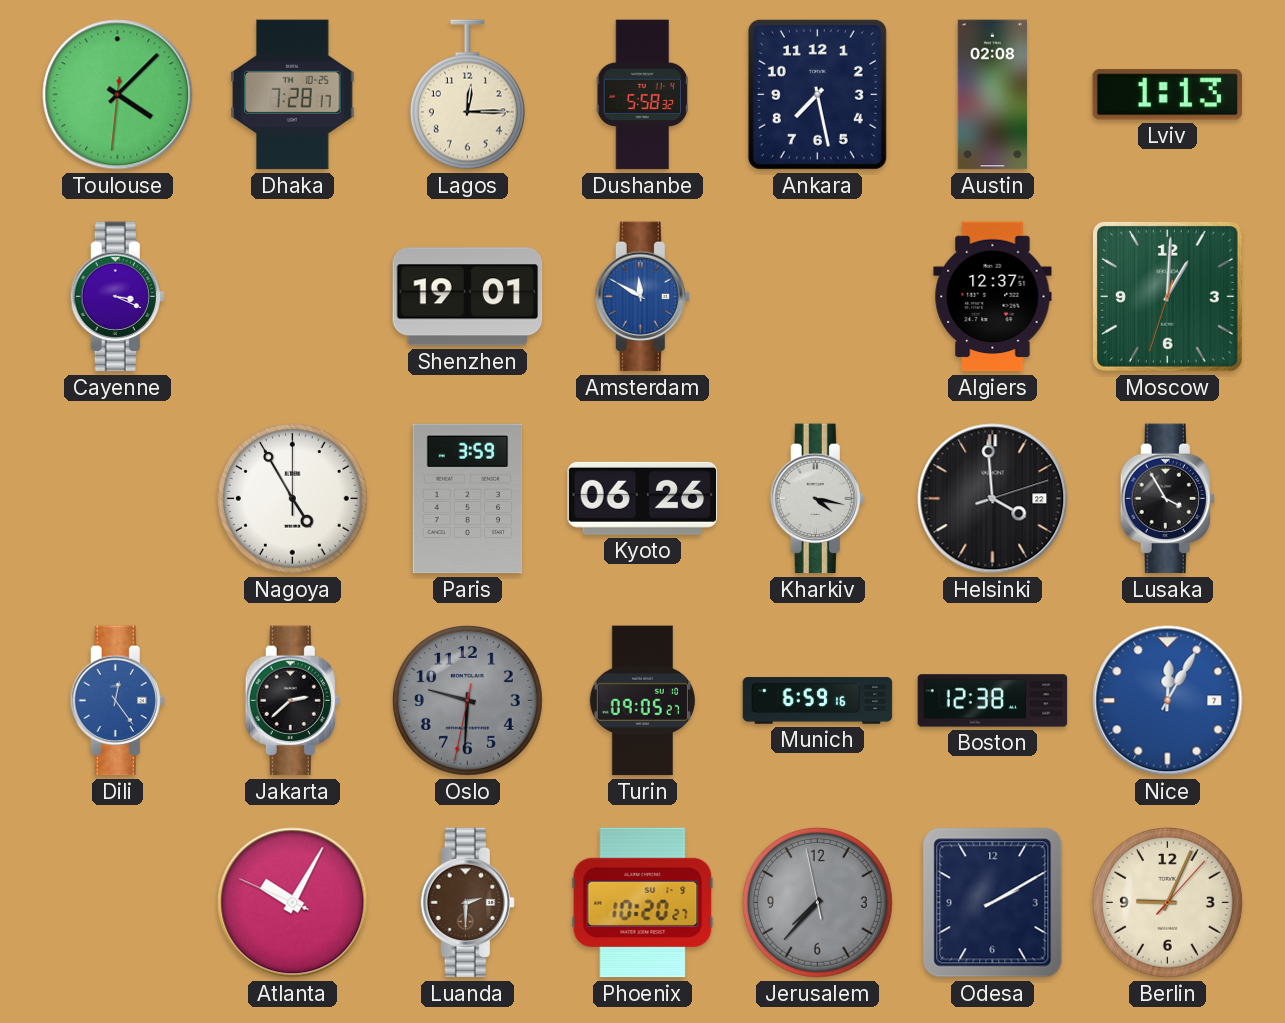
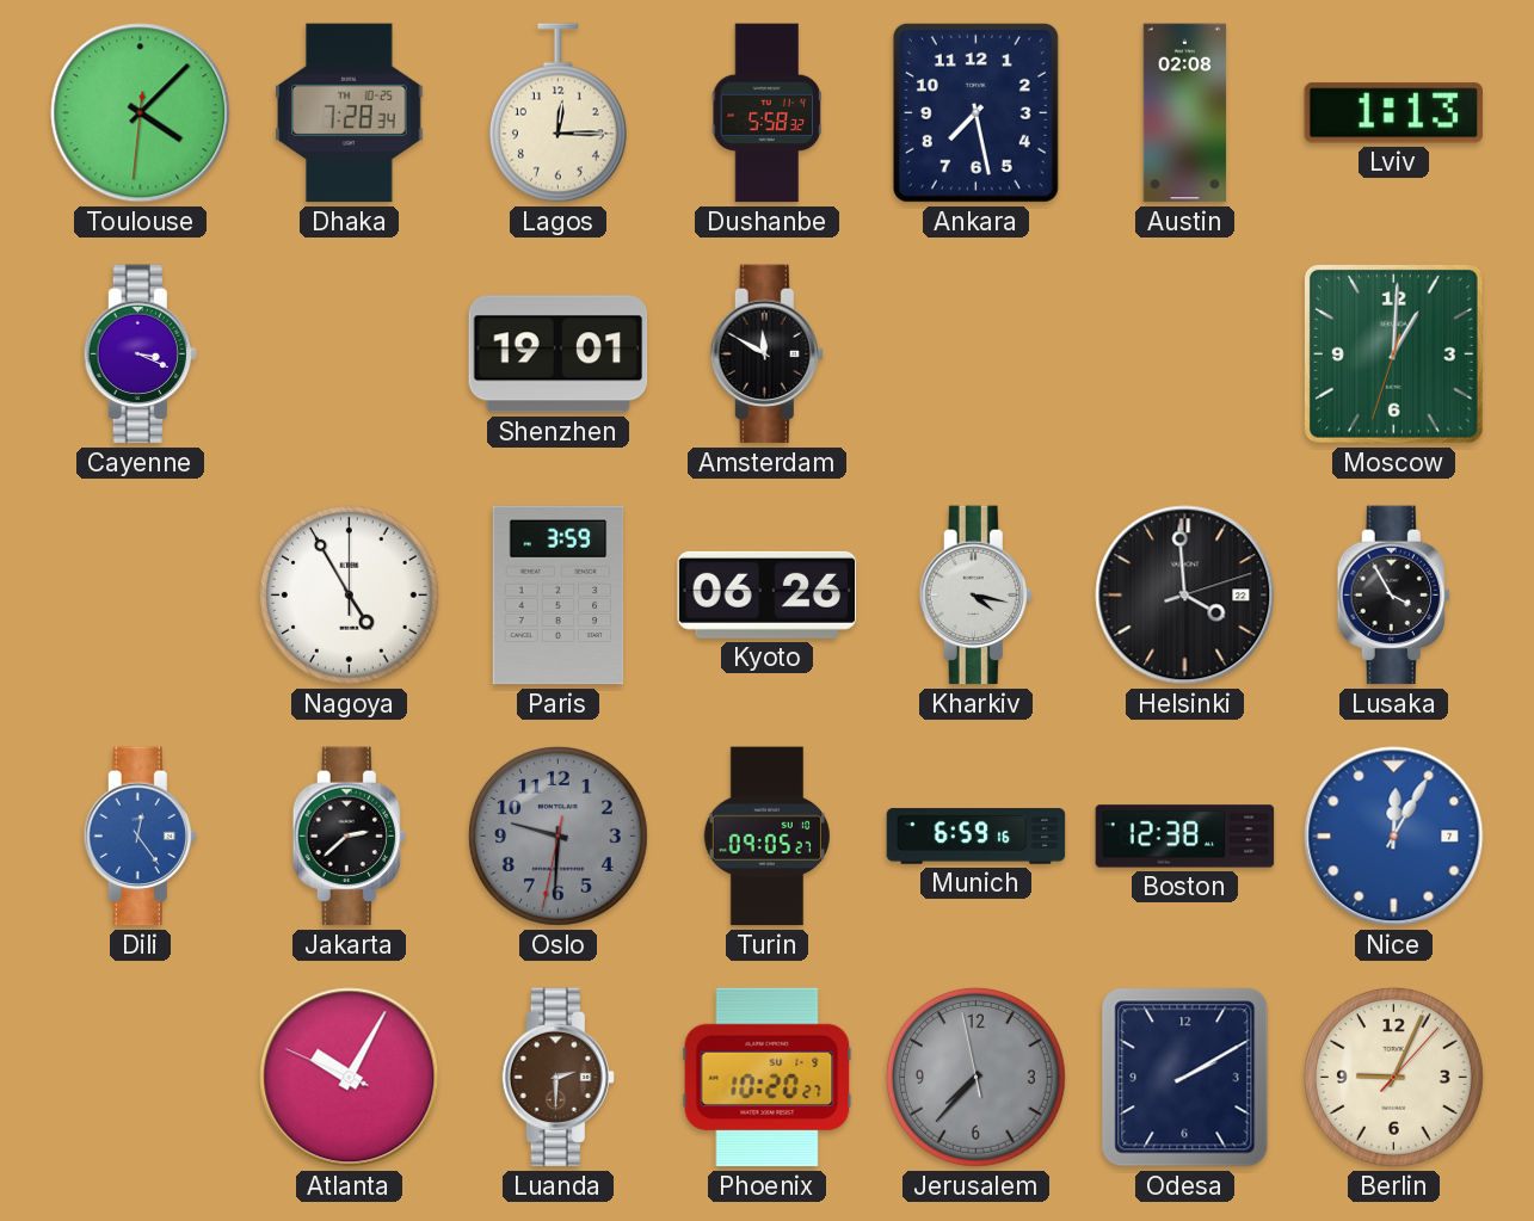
Dhaka: 7:28:17 -> 7:28:34 (350, 113)
Amsterdam dial: blue -> black (766, 354)
Algiers: 12:37 -> none (993, 297)
